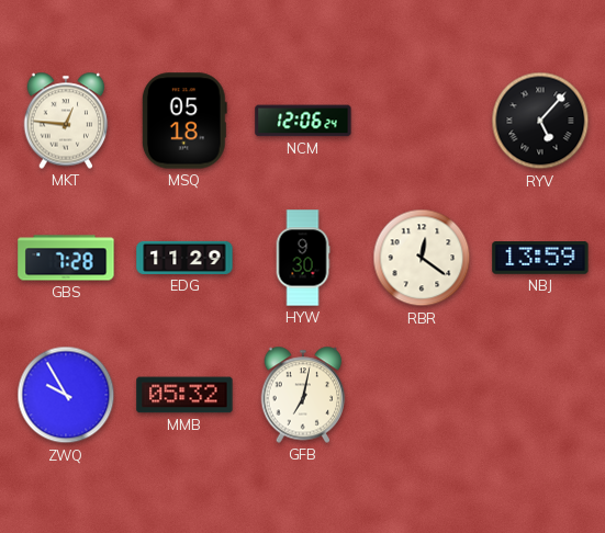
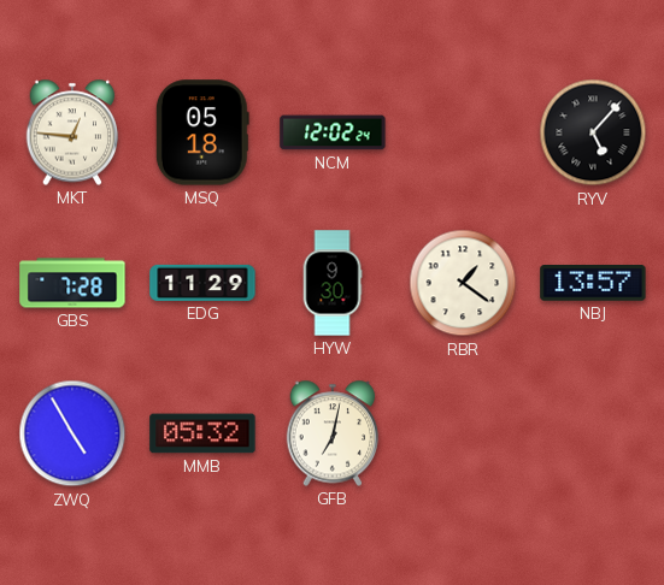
NCM: 12:06 -> 12:02 (333, 132)
RBR: 12:21 -> 1:21 (463, 283)
NBJ: 13:59 -> 13:57 (593, 283)
ZWQ: 9:55 -> 4:55 (72, 433)
